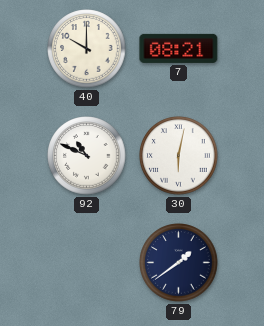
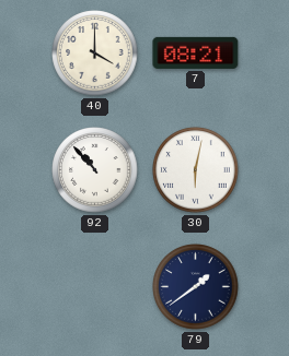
40: 10:00 -> 4:00 (95, 54)
92: 10:49 -> 10:53 (95, 170)
